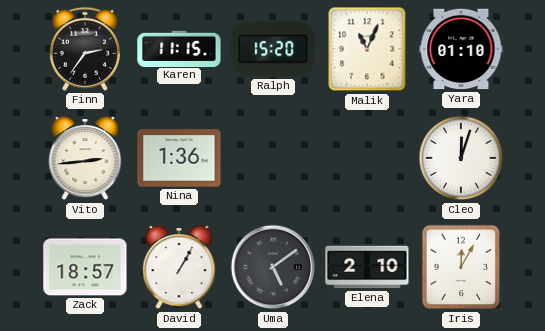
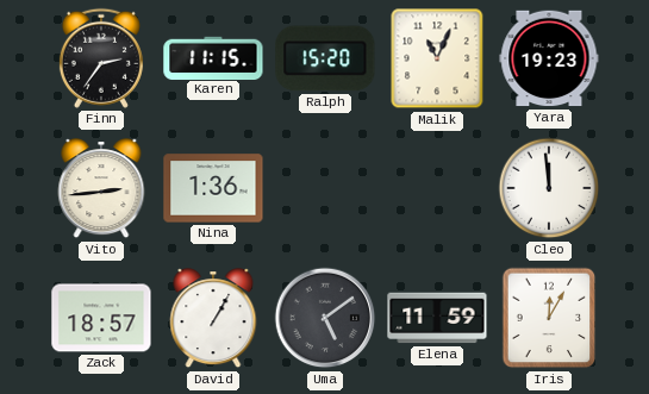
Yara: 01:10 -> 19:23 (549, 58)
Cleo: 12:03 -> 11:59 (549, 188)
Elena: 2:10 -> 11:59 (437, 318)
